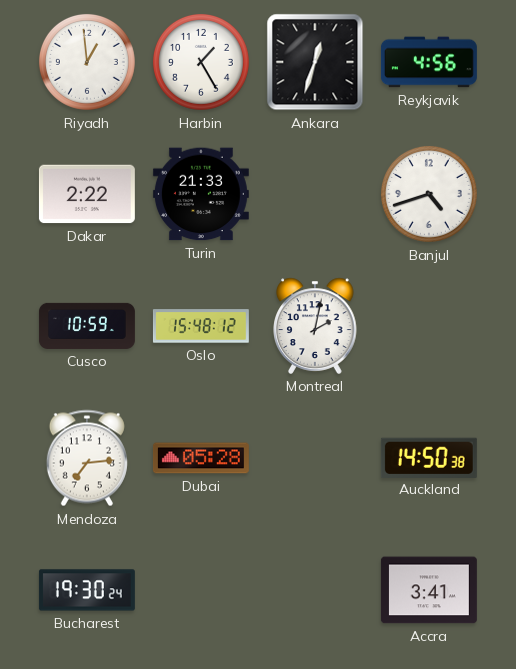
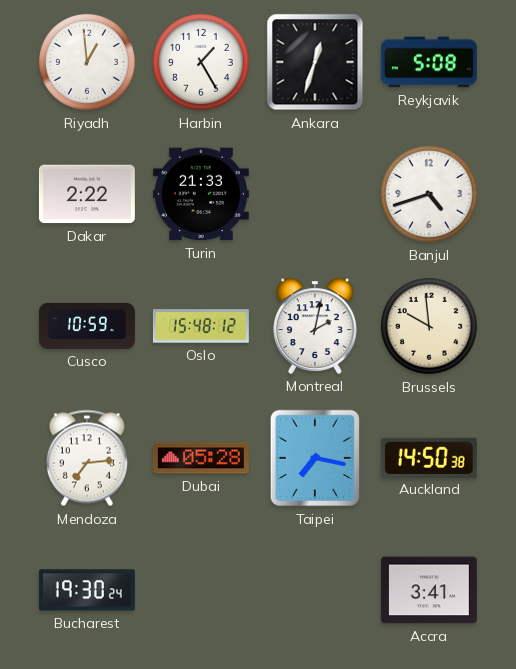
Reykjavik: 4:56 -> 5:08 (429, 62)
Brussels: none -> 9:59 (429, 326)
Taipei: none -> 7:17 (314, 458)
